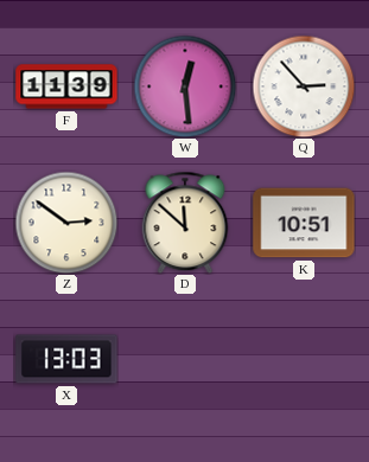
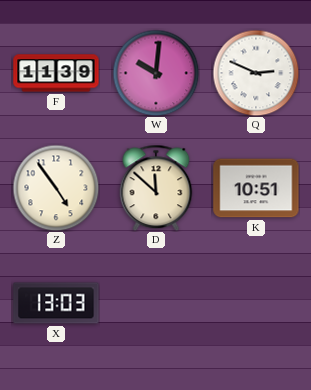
W: 12:29 -> 10:01 (156, 73)
Q: 2:53 -> 2:49 (256, 73)
Z: 2:51 -> 4:54 (56, 188)
